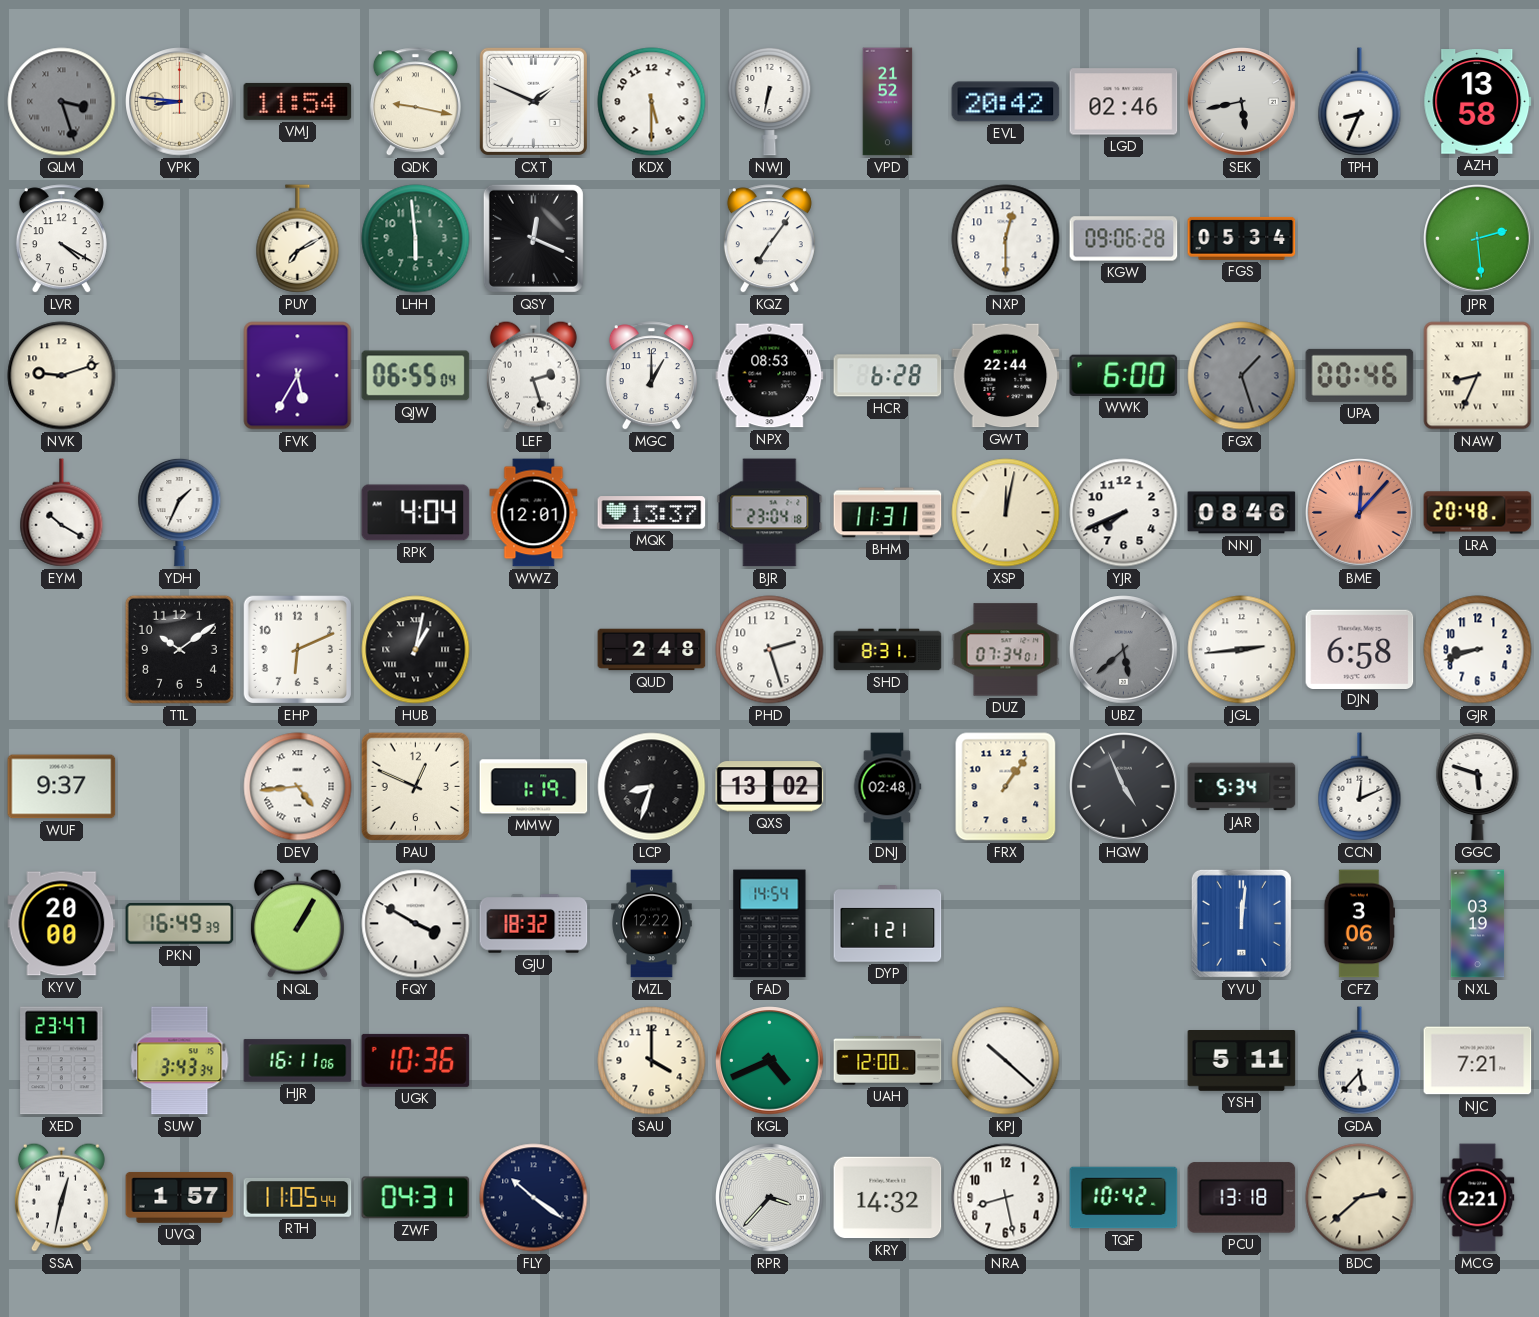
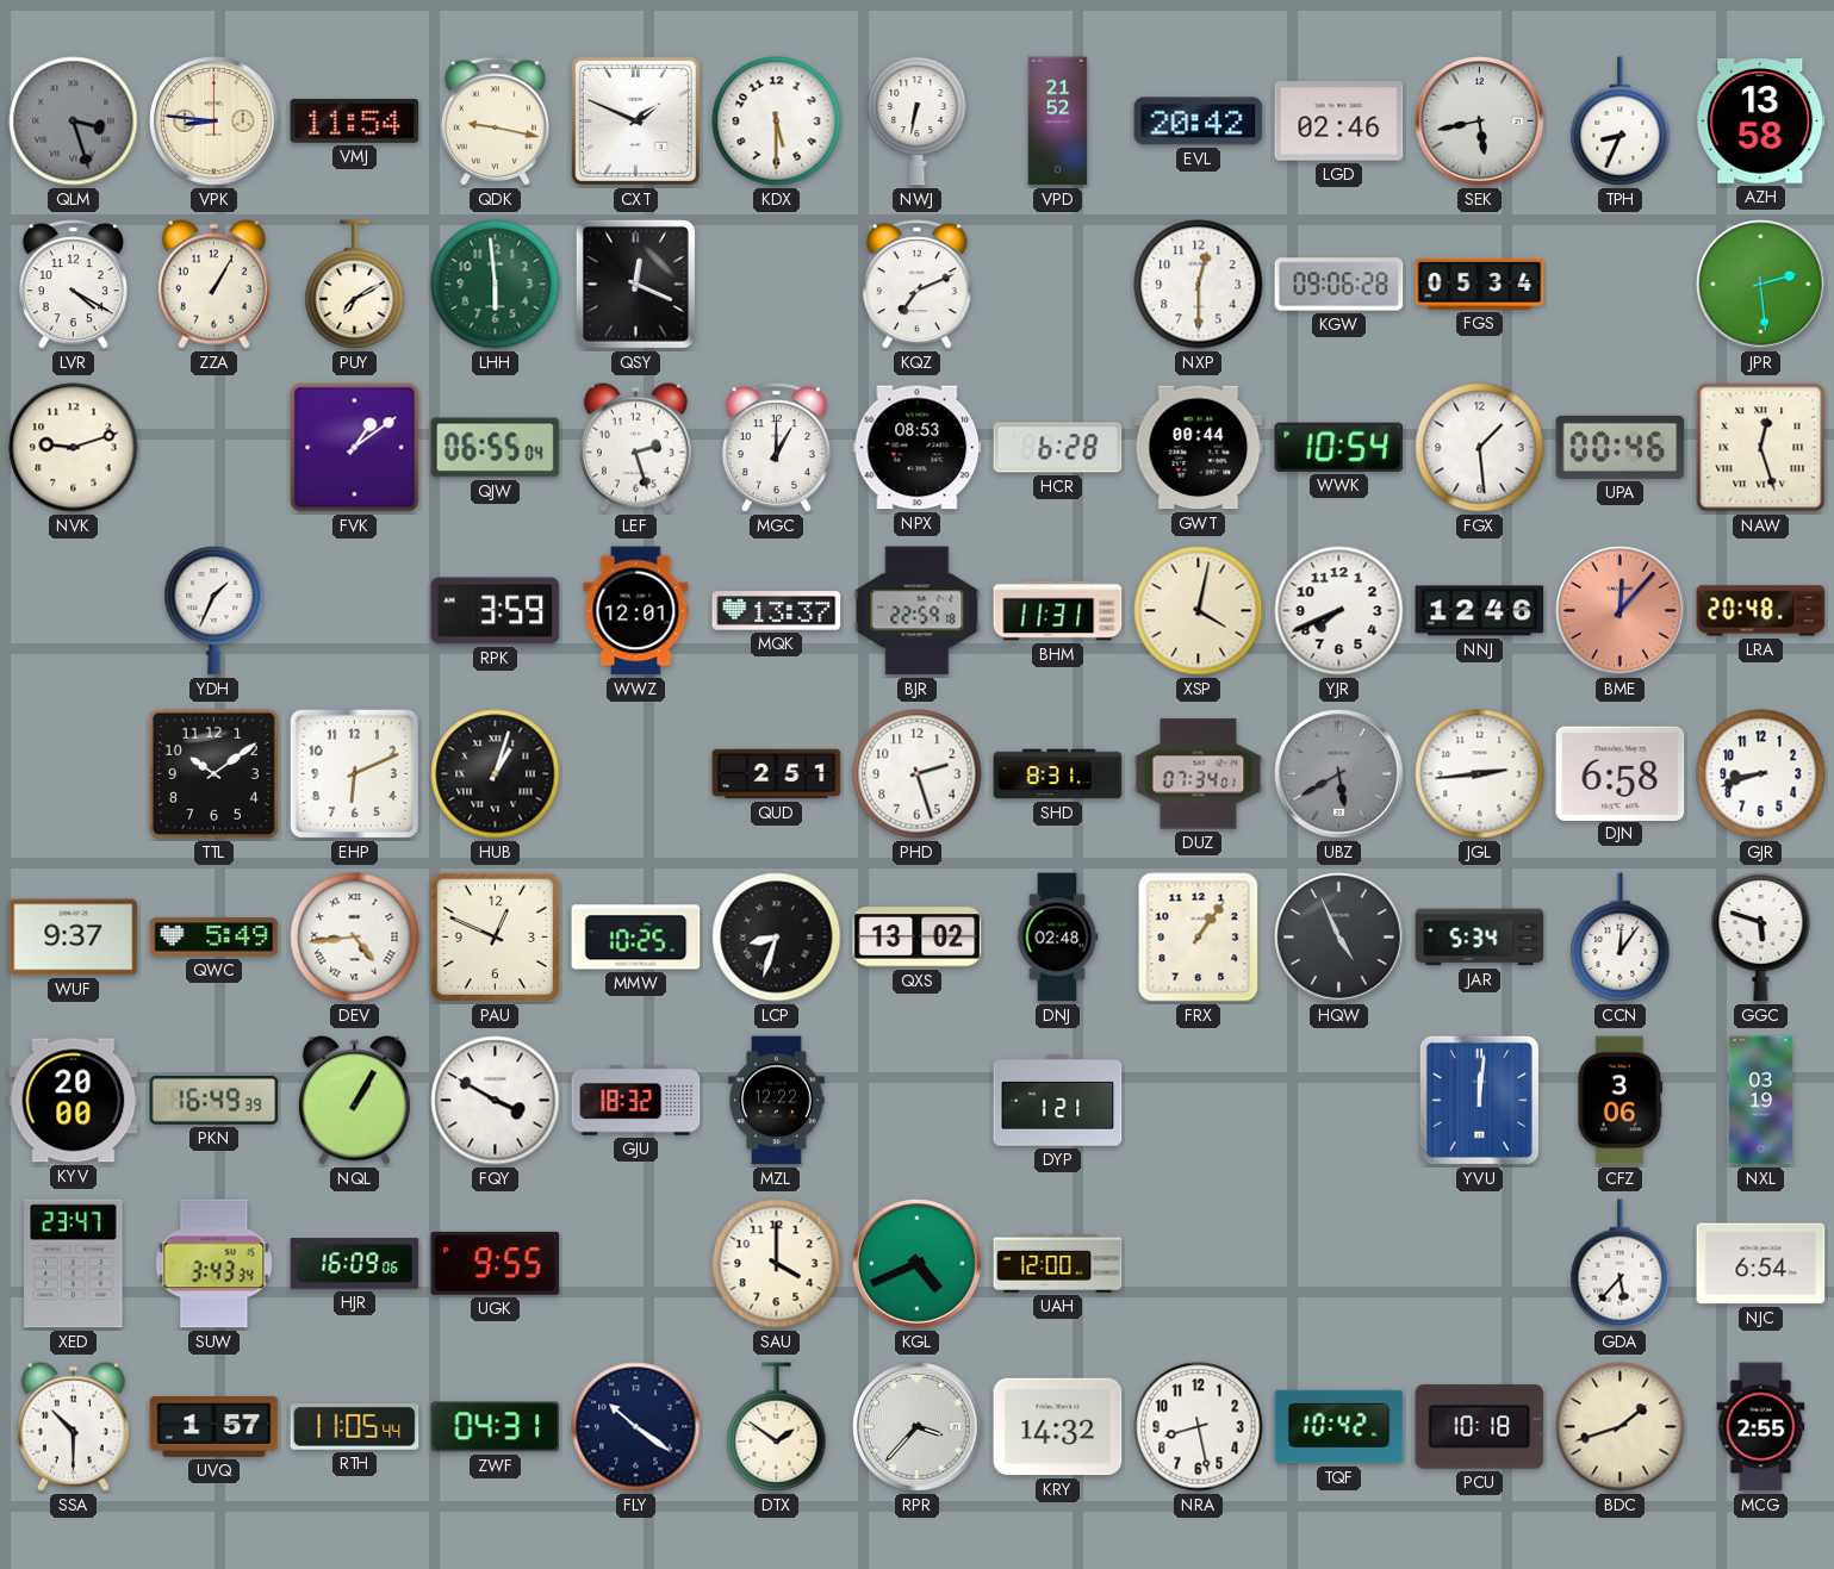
ZZA: none -> 1:05 (213, 284)
KQZ: 7:06 -> 7:11 (916, 285)
FVK: 5:35 -> 1:09 (355, 448)
GWT: 22:44 -> 00:44 (1199, 448)
WWK: 6:00 -> 10:54 (1339, 447)
FGX: 1:27 -> 1:29 (1480, 448)
FGX dial: grey -> white (1480, 448)
NAW: 8:34 -> 12:27 (1761, 448)
EYM: 10:20 -> none (62, 513)
RPK: 4:04 -> 3:59 (496, 611)
BJR: 23:04 -> 22:59 (918, 611)
XSP: 12:02 -> 4:02 (1199, 611)
NNJ: 08:46 -> 12:46 (1480, 611)
HUB: 1:02 -> 1:03 (496, 774)
QUD: 2:48 -> 2:51 (777, 774)
UBZ: 5:38 -> 5:40 (1339, 774)
QWC: none -> 5:49 (215, 938)
MMW: 1:19 -> 10:25 (636, 938)
CCN: 12:11 -> 12:06 (1621, 938)
FAD: 14:54 -> none (770, 924)
HJR: 16:11 -> 16:09 (355, 1264)
UGK: 10:36 -> 9:55 (496, 1263)
KPJ: 10:22 -> none (1006, 1061)
YSH: 5:11 -> none (1242, 1061)
NJC: 7:21 -> 6:54 (1761, 1264)
SSA: 12:32 -> 10:30 (73, 1426)
DTX: none -> 1:51 (777, 1427)
PCU: 13:18 -> 10:18 (1480, 1427)
BDC: 2:38 -> 1:42 (1621, 1427)
MCG: 2:21 -> 2:55 (1761, 1427)
